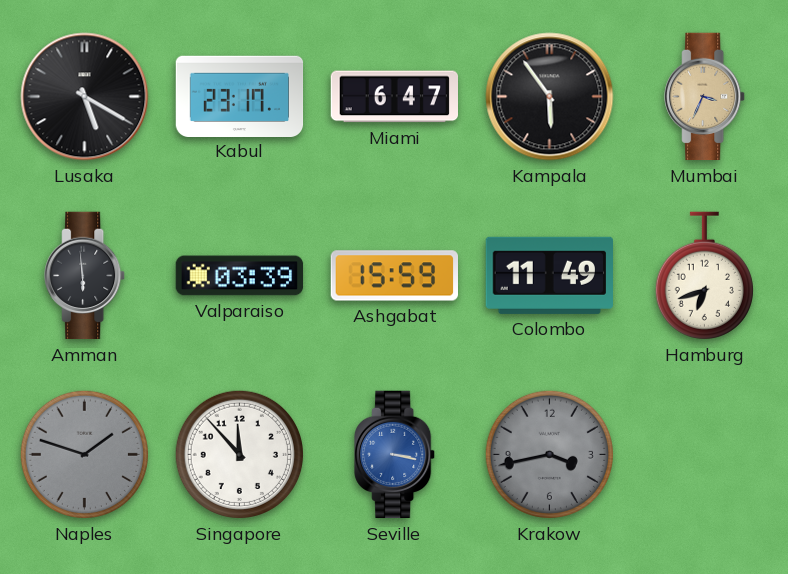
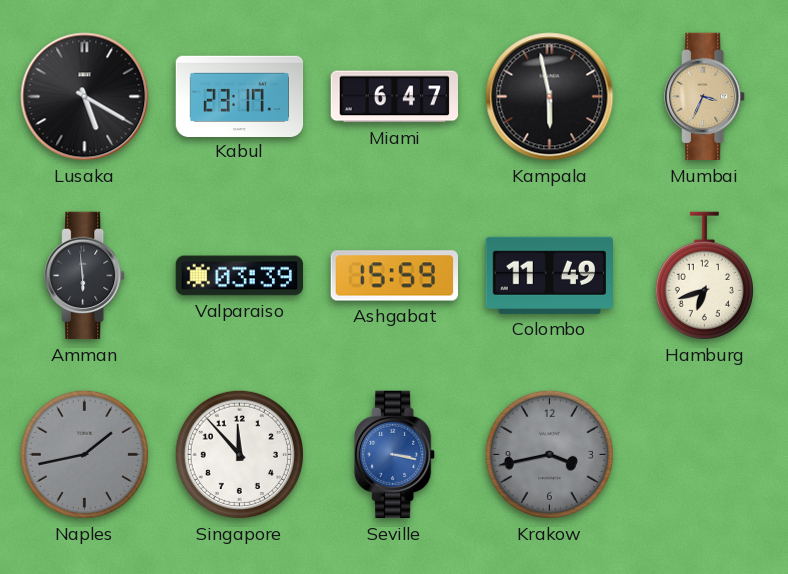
Kampala: 5:54 -> 5:58 (550, 97)
Naples: 1:48 -> 1:43 (84, 454)
